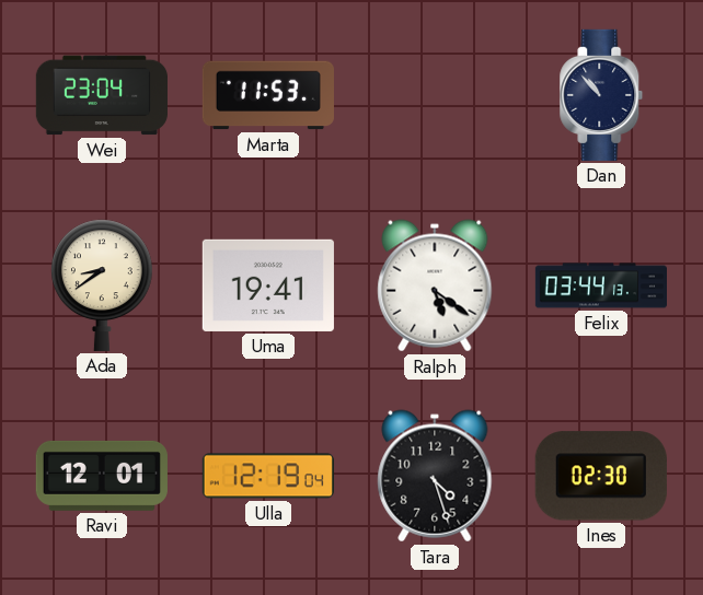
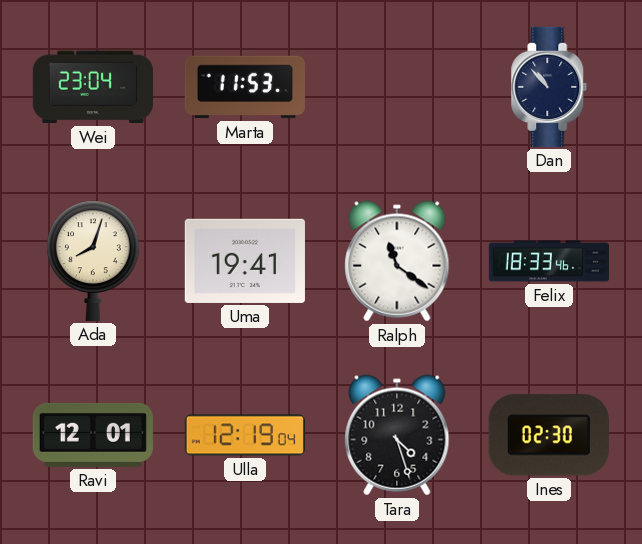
Ada: 8:39 -> 8:03 (94, 261)
Ralph: 5:21 -> 11:21 (397, 261)
Felix: 03:44 -> 18:33 (548, 261)
